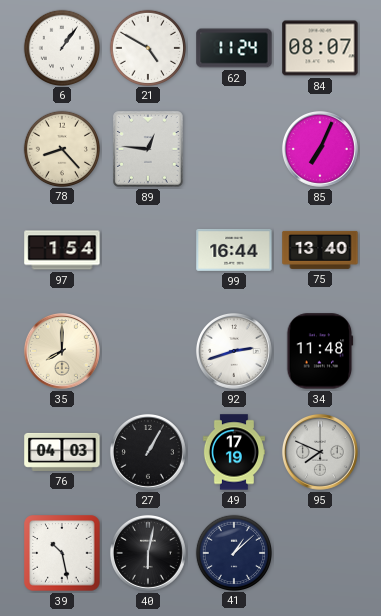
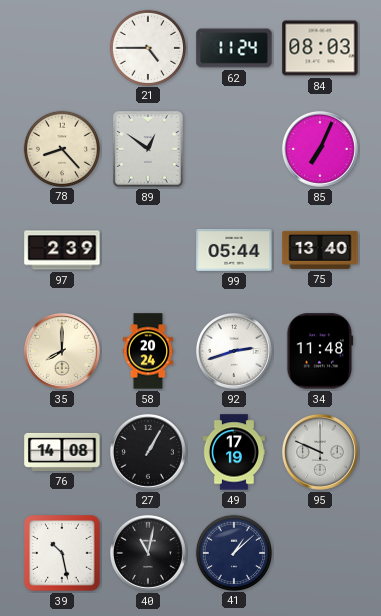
6: 1:06 -> none (61, 47)
21: 4:50 -> 4:45 (147, 47)
84: 08:07 -> 08:03 (320, 48)
89: 12:46 -> 12:51 (148, 149)
97: 1:54 -> 2:39 (62, 250)
99: 16:44 -> 05:44 (234, 250)
58: none -> 20:24 (147, 351)
76: 04:03 -> 14:08 (62, 452)
95: 7:49 -> 9:49 (320, 452)
40: 6:02 -> 11:02 (148, 553)
